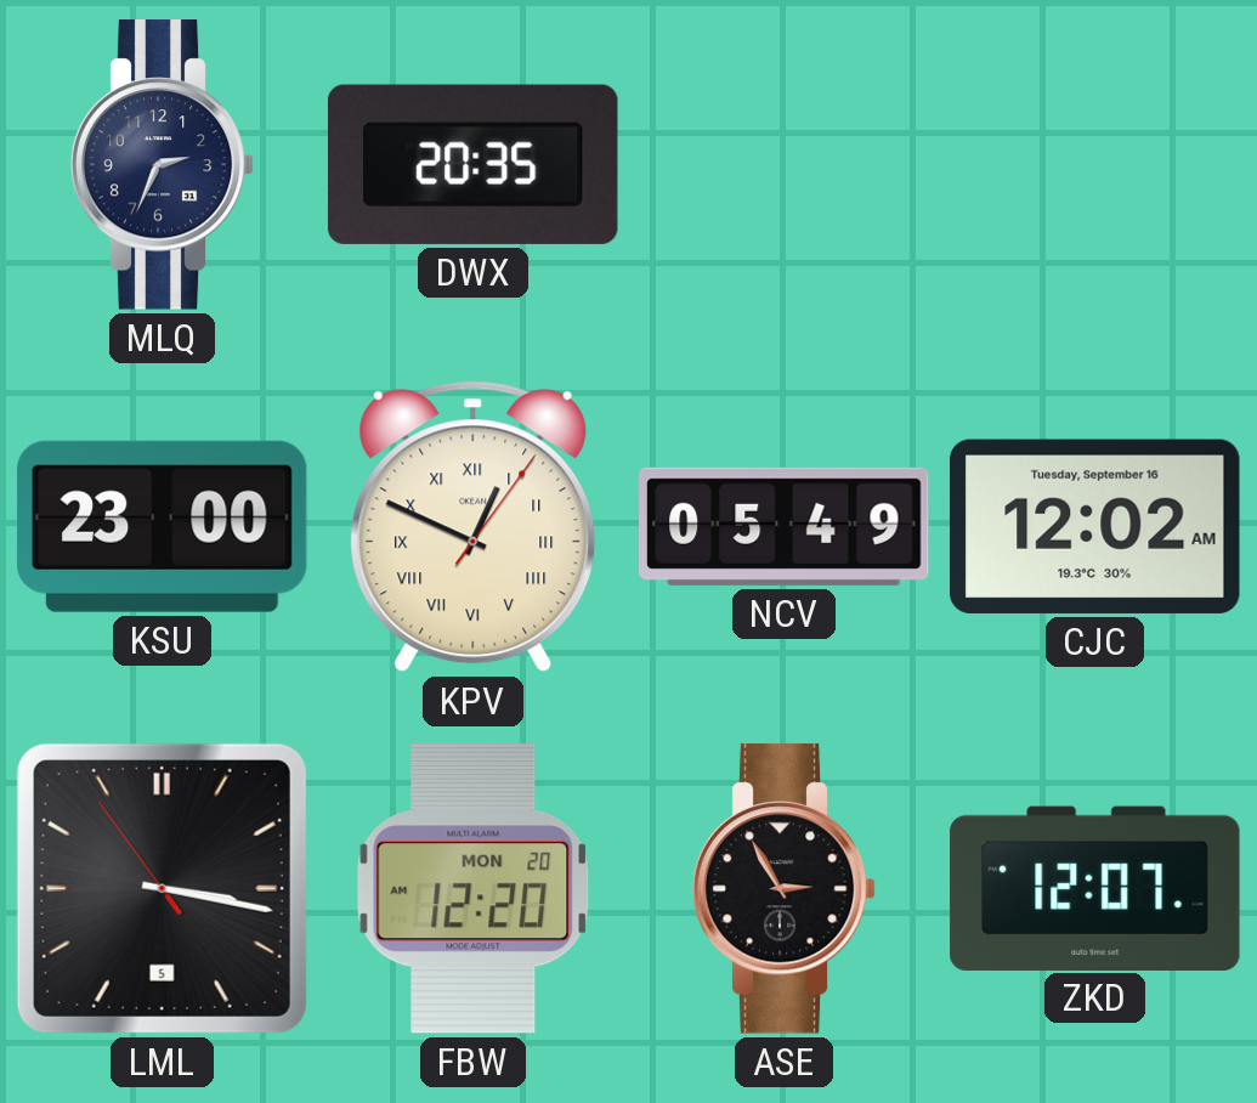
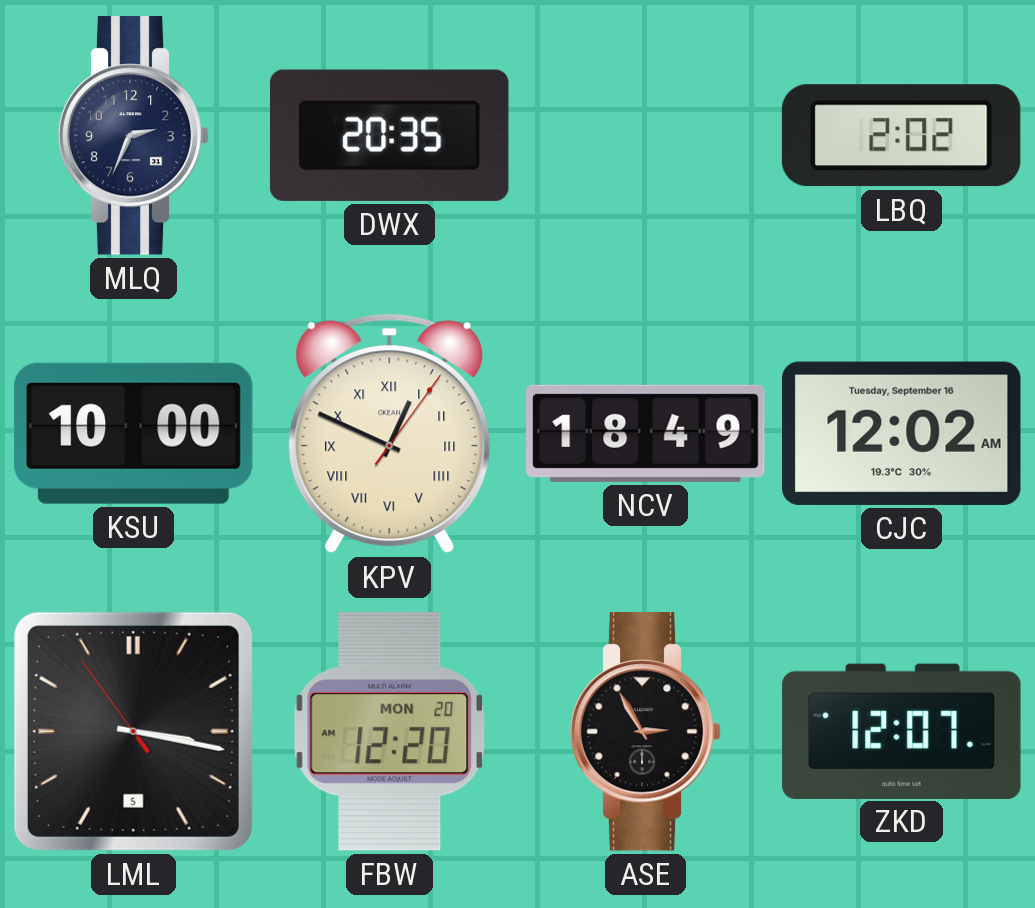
LBQ: none -> 2:02 (901, 136)
KSU: 23:00 -> 10:00 (133, 433)
NCV: 05:49 -> 18:49 (646, 433)
